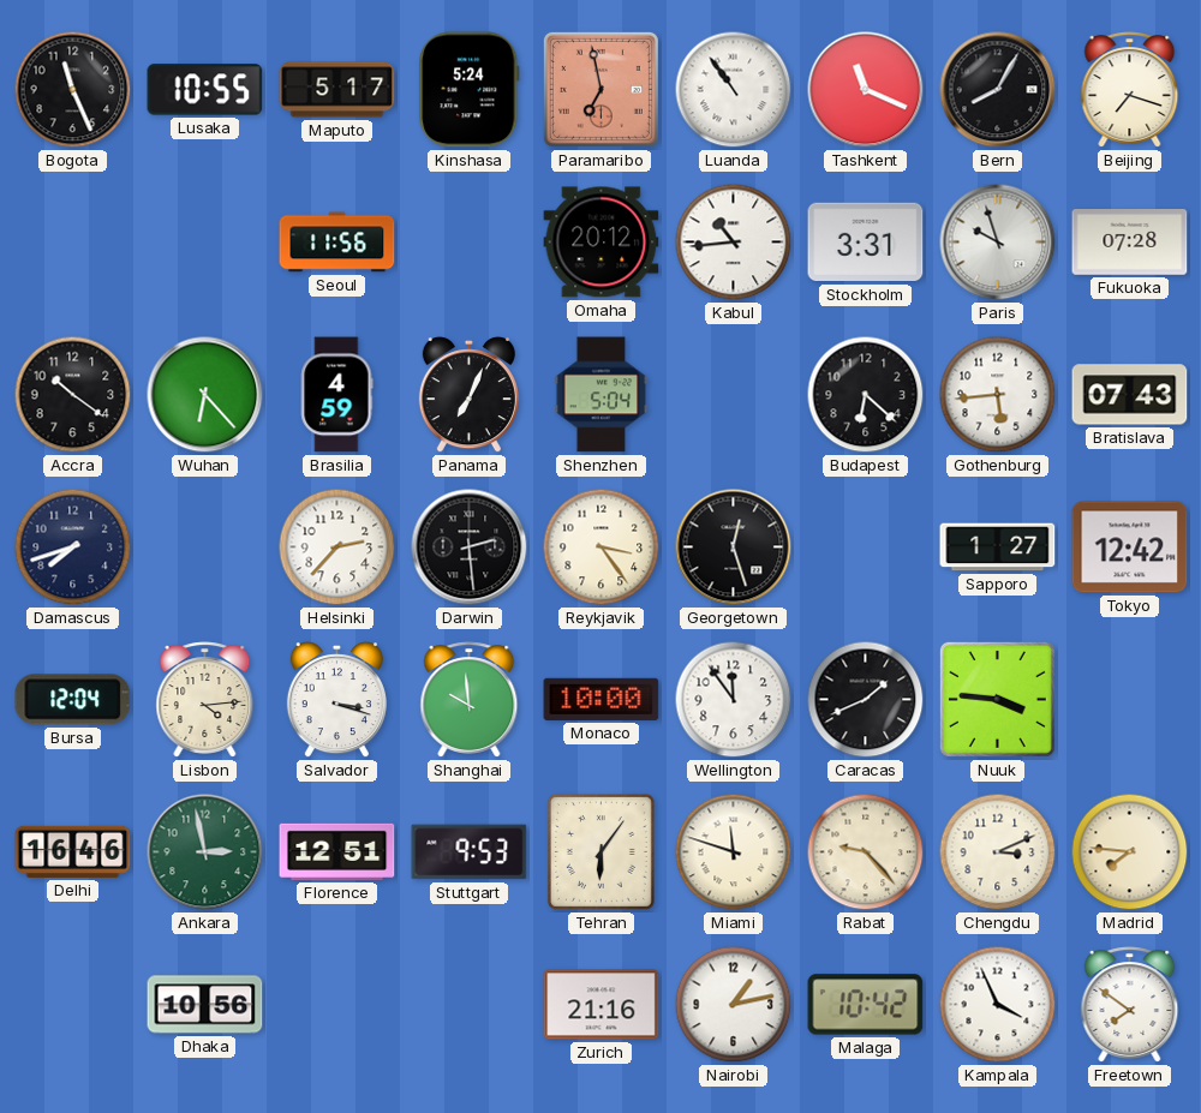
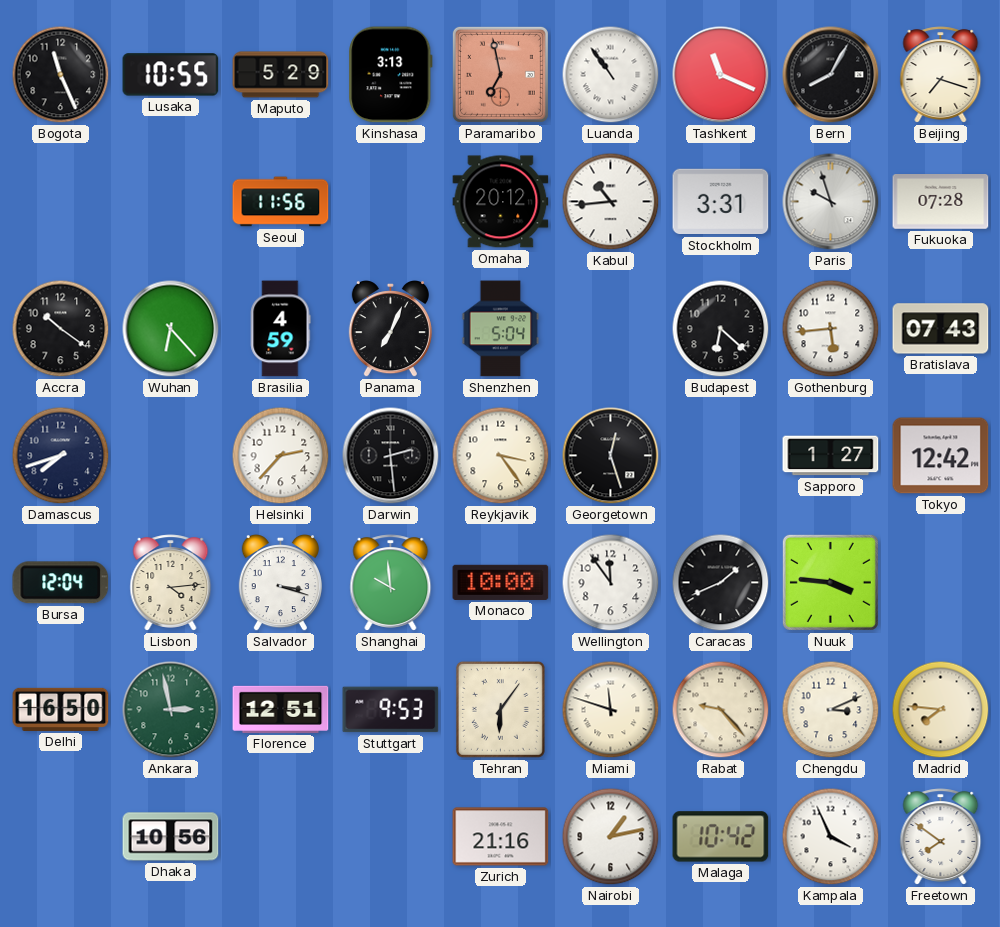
Maputo: 5:17 -> 5:29 (281, 75)
Kinshasa: 5:24 -> 3:13 (391, 75)
Delhi: 16:46 -> 16:50 (61, 709)
